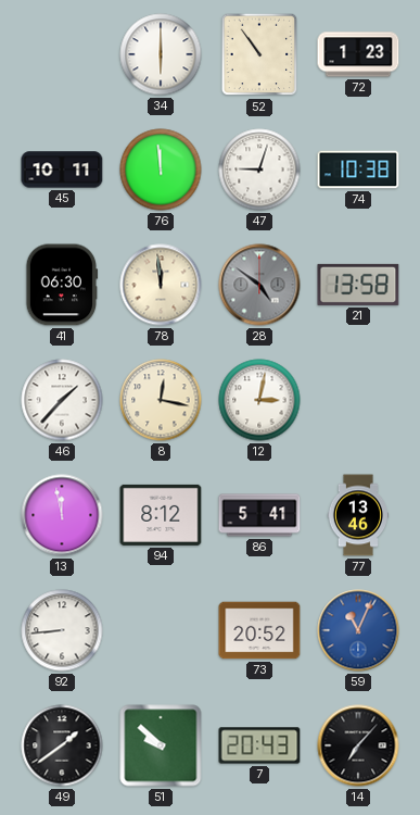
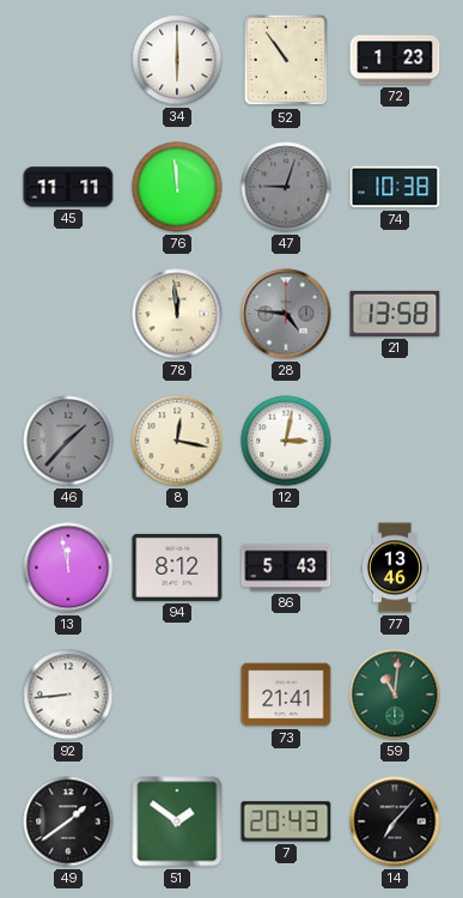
45: 10:11 -> 11:11 (68, 187)
47 dial: white -> grey (286, 187)
41: 06:30 -> none (62, 285)
28: 4:51 -> 4:46 (286, 314)
46 dial: white -> grey (68, 441)
86: 5:41 -> 5:43 (286, 568)
73: 20:52 -> 21:41 (286, 694)
59: 11:04 -> 11:01 (395, 694)
59 dial: blue -> green (395, 694)
51: 9:52 -> 1:51 (177, 821)
